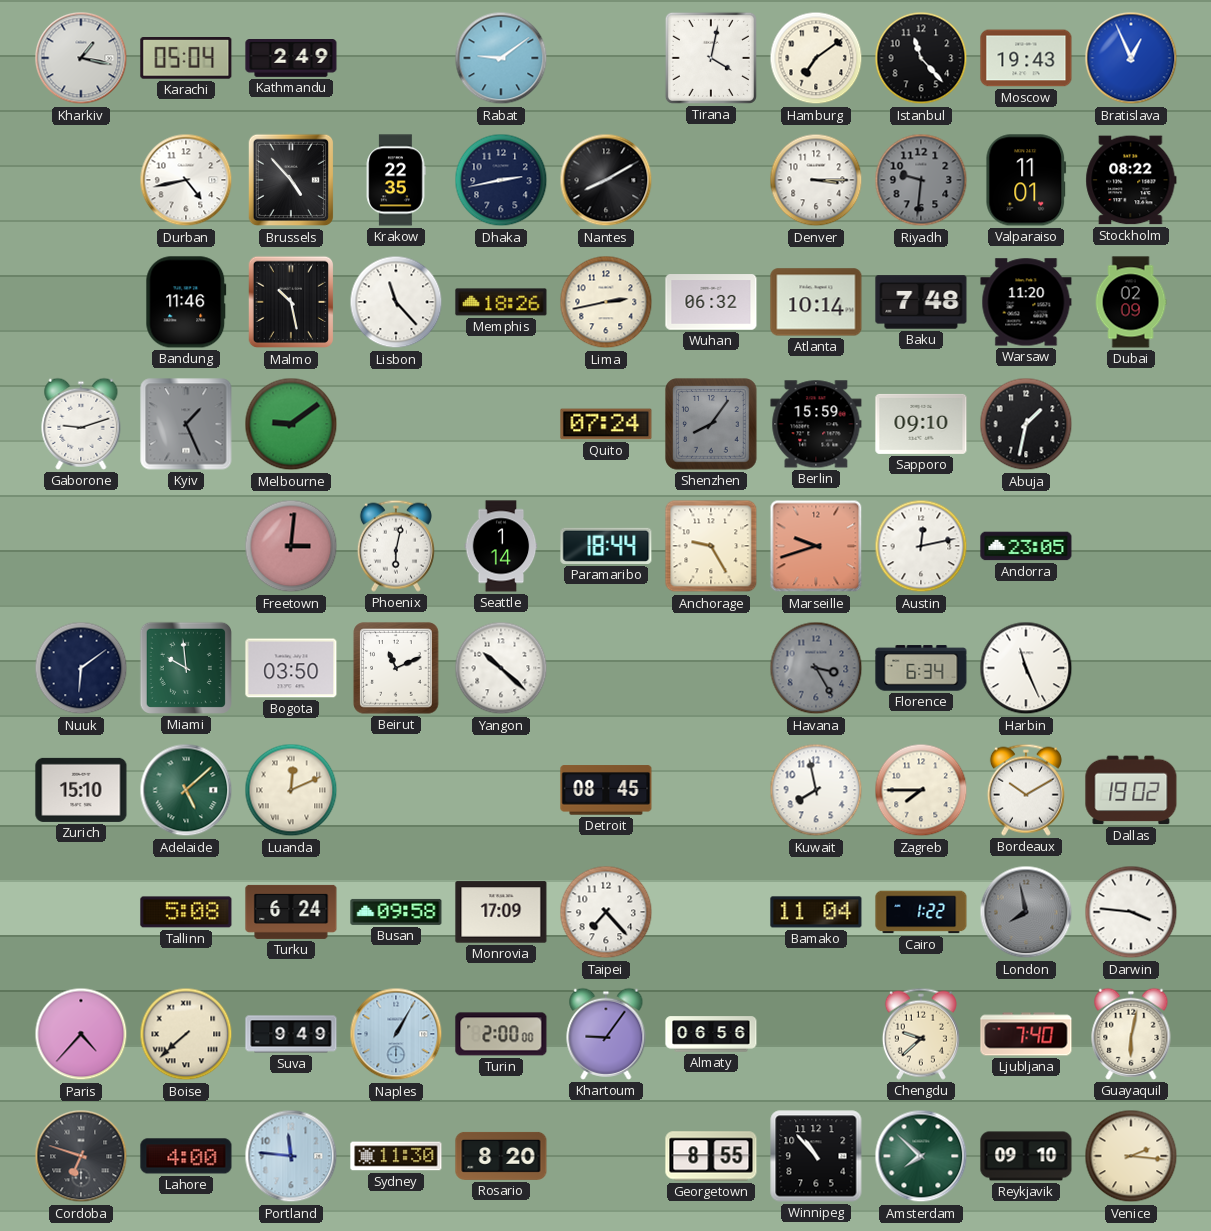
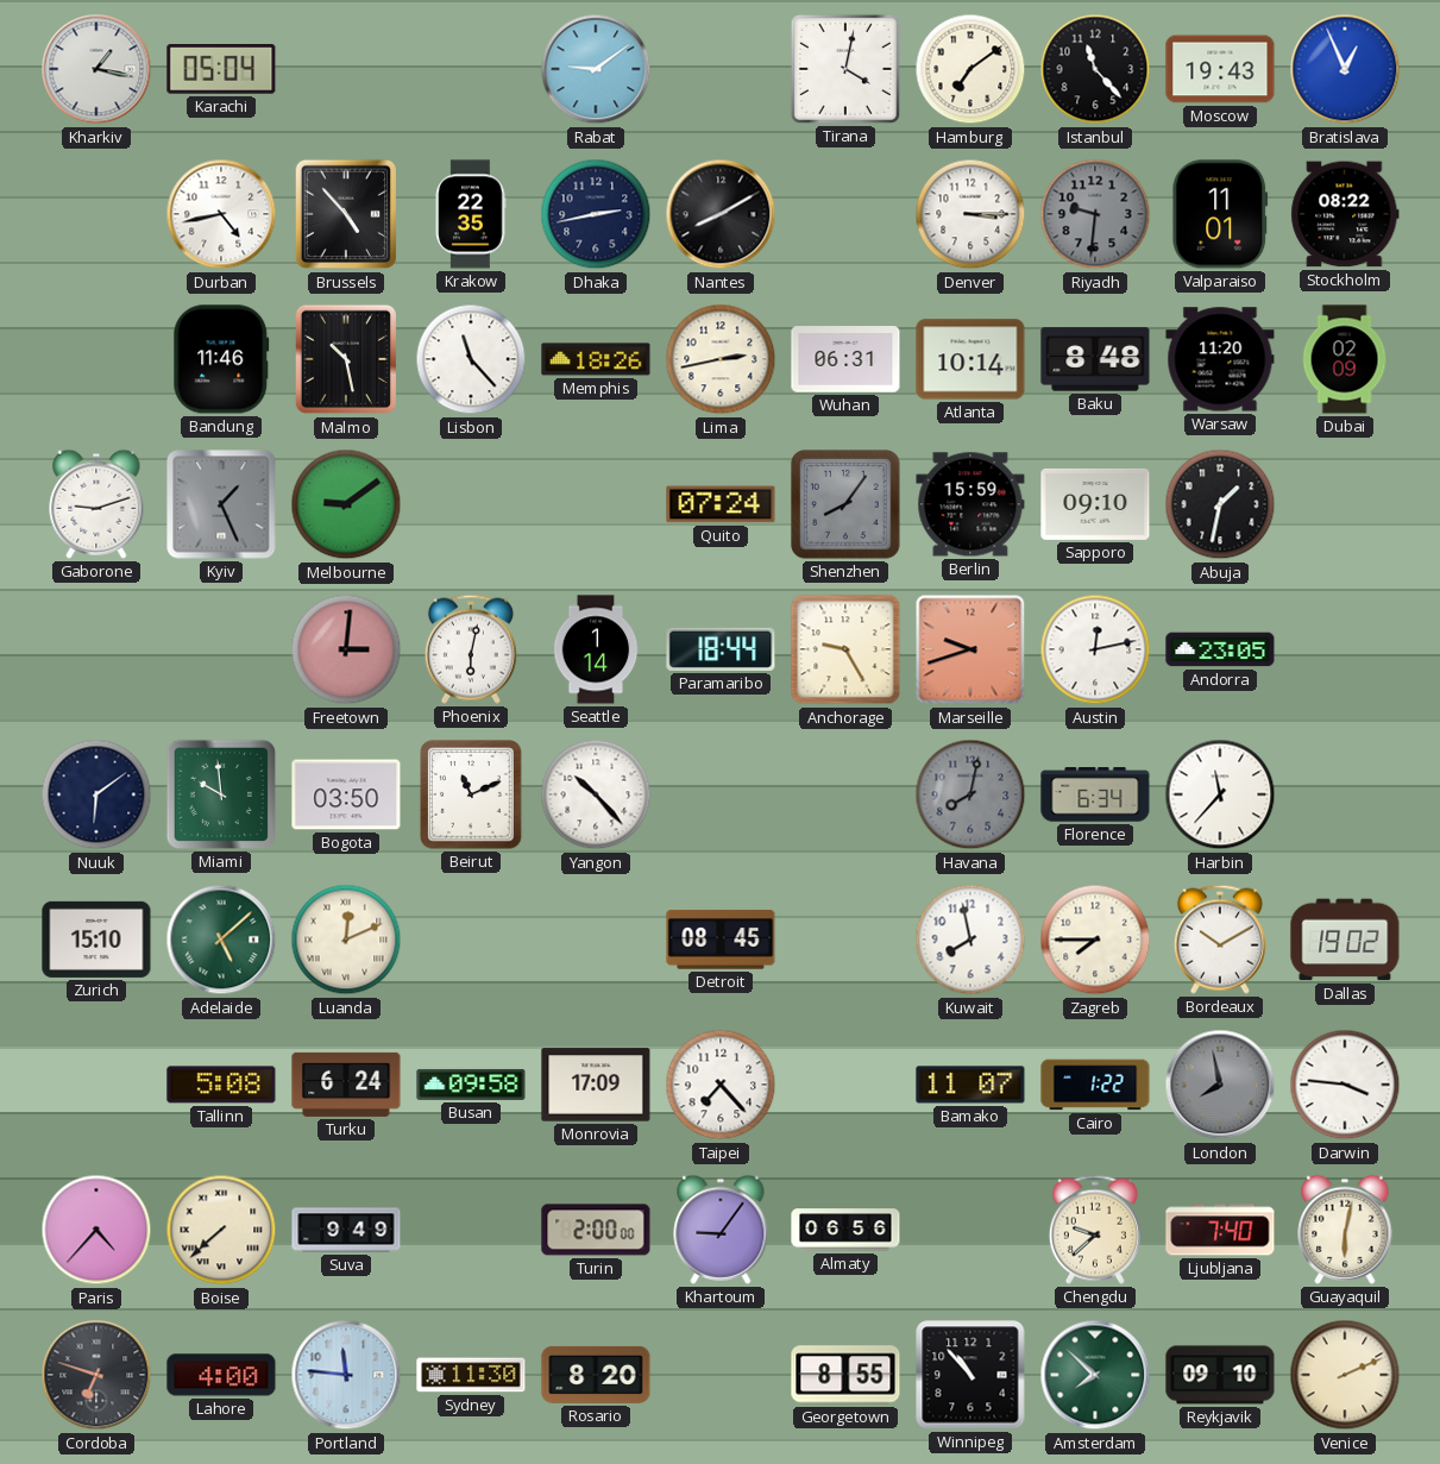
Kathmandu: 2:49 -> none (291, 59)
Wuhan: 06:32 -> 06:31 (845, 359)
Baku: 7:48 -> 8:48 (1095, 359)
Yangon: 10:22 -> 10:23 (596, 794)
Havana: 3:25 -> 8:02 (970, 794)
Harbin: 11:26 -> 11:37 (1220, 794)
Bamako: 11:04 -> 11:07 (970, 1085)
Naples: 1:05 -> none (396, 1034)
Venice: 2:16 -> 2:11 (1345, 1375)
